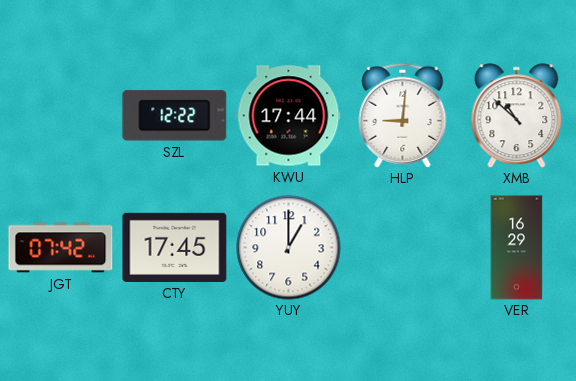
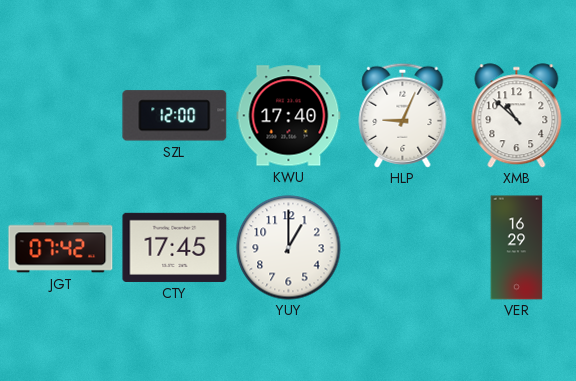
SZL: 12:22 -> 12:00 (175, 116)
KWU: 17:44 -> 17:40 (289, 116)
HLP: 9:01 -> 9:04 (403, 115)
